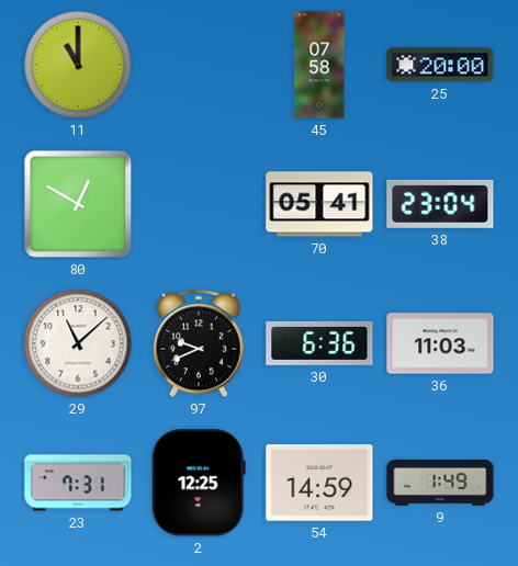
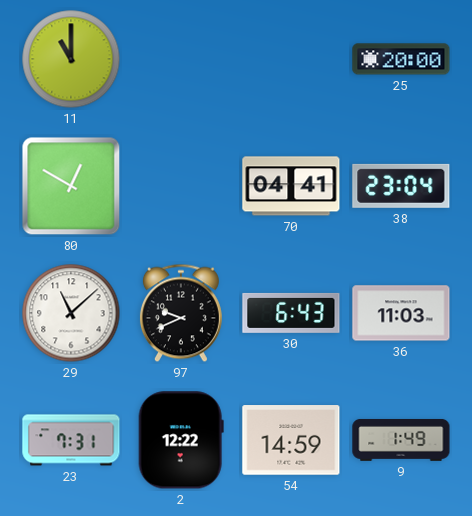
45: 07:58 -> none (319, 65)
70: 05:41 -> 04:41 (291, 186)
30: 6:36 -> 6:43 (291, 313)
2: 12:25 -> 12:22 (181, 440)
